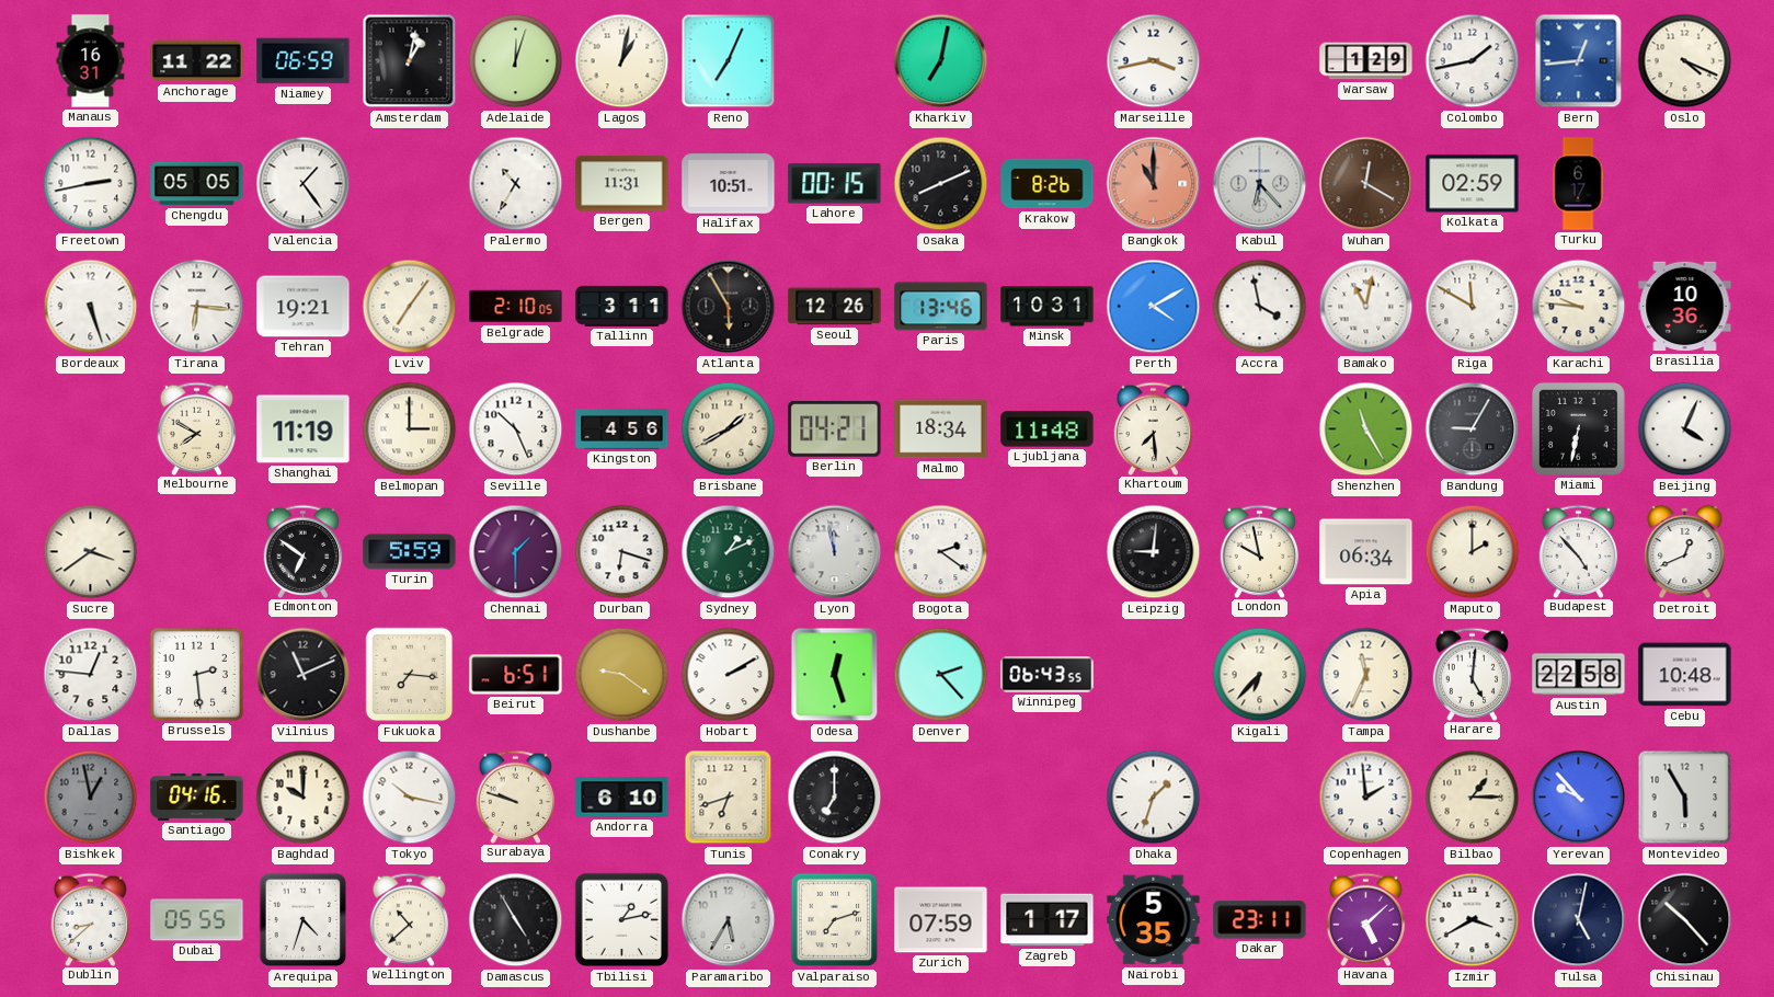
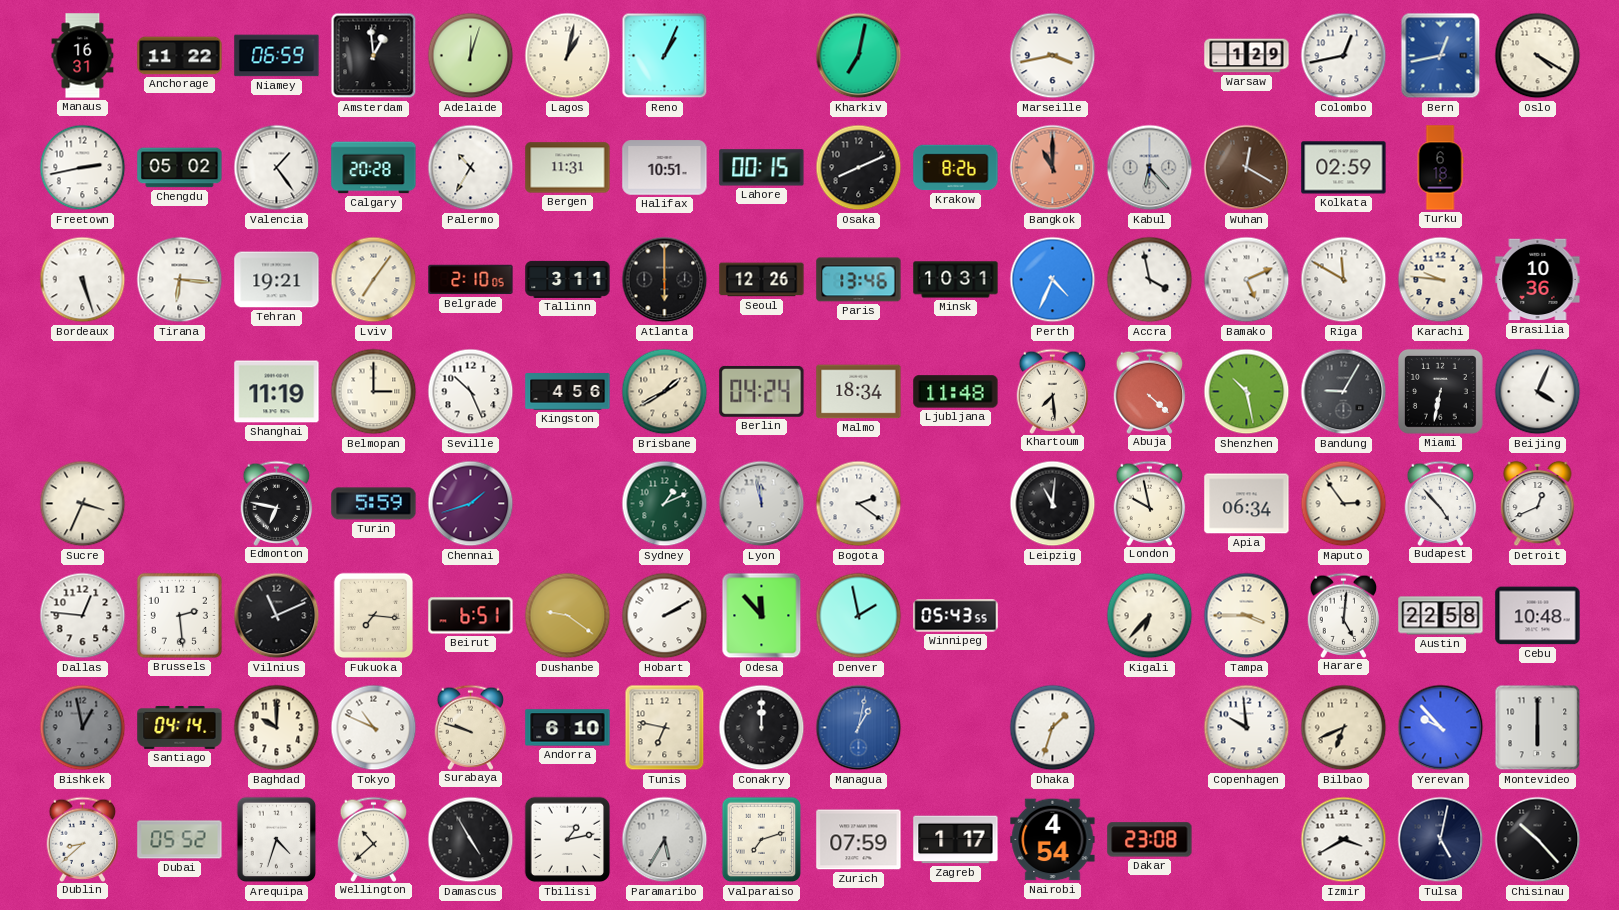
Amsterdam: 1:02 -> 12:59 (374, 56)
Reno: 7:04 -> 1:04 (665, 56)
Colombo: 1:43 -> 12:43 (1344, 56)
Bern: 12:44 -> 12:43 (1441, 56)
Oslo: 4:19 -> 4:20 (1538, 56)
Chengdu: 05:05 -> 05:02 (180, 168)
Calgary: none -> 20:28 (374, 168)
Turku: 6:17 -> 6:18 (1440, 168)
Atlanta: 5:55 -> 6:00 (665, 280)
Perth: 4:10 -> 4:34 (1053, 280)
Bamako: 11:02 -> 5:11 (1247, 280)
Melbourne: 7:50 -> none (197, 428)
Berlin: 04:21 -> 04:24 (762, 392)
Abuja: none -> 4:22 (1150, 391)
Shenzhen: 11:25 -> 10:28 (1247, 392)
Sucre: 3:39 -> 3:34 (83, 504)
Edmonton: 6:51 -> 6:47 (277, 503)
Chennai: 1:30 -> 1:42 (471, 504)
Durban: 6:18 -> none (622, 552)
Leipzig: 9:01 -> 11:01 (1053, 504)
Maputo: 2:00 -> 2:54 (1344, 504)
Odesa: 12:27 -> 11:53 (762, 616)
Denver: 2:23 -> 1:58 (859, 616)
Winnipeg: 06:43 -> 05:43 (956, 616)
Tampa: 11:34 -> 3:45 (1247, 616)
Santiago: 04:16 -> 04:14 (180, 727)
Tokyo: 10:17 -> 10:49 (374, 728)
Tunis: 6:42 -> 6:47 (665, 728)
Conakry: 7:00 -> 12:00 (762, 728)
Managua: none -> 1:02 (859, 728)
Copenhagen: 1:59 -> 9:59 (1247, 728)
Bilbao: 1:15 -> 6:41 (1344, 728)
Montevideo: 5:55 -> 6:00 (1538, 728)
Dubai: 05:55 -> 05:52 (180, 840)
Nairobi: 5:35 -> 4:54 (1053, 840)
Dakar: 23:11 -> 23:08 (1150, 840)
Havana: 5:08 -> none (1366, 919)
